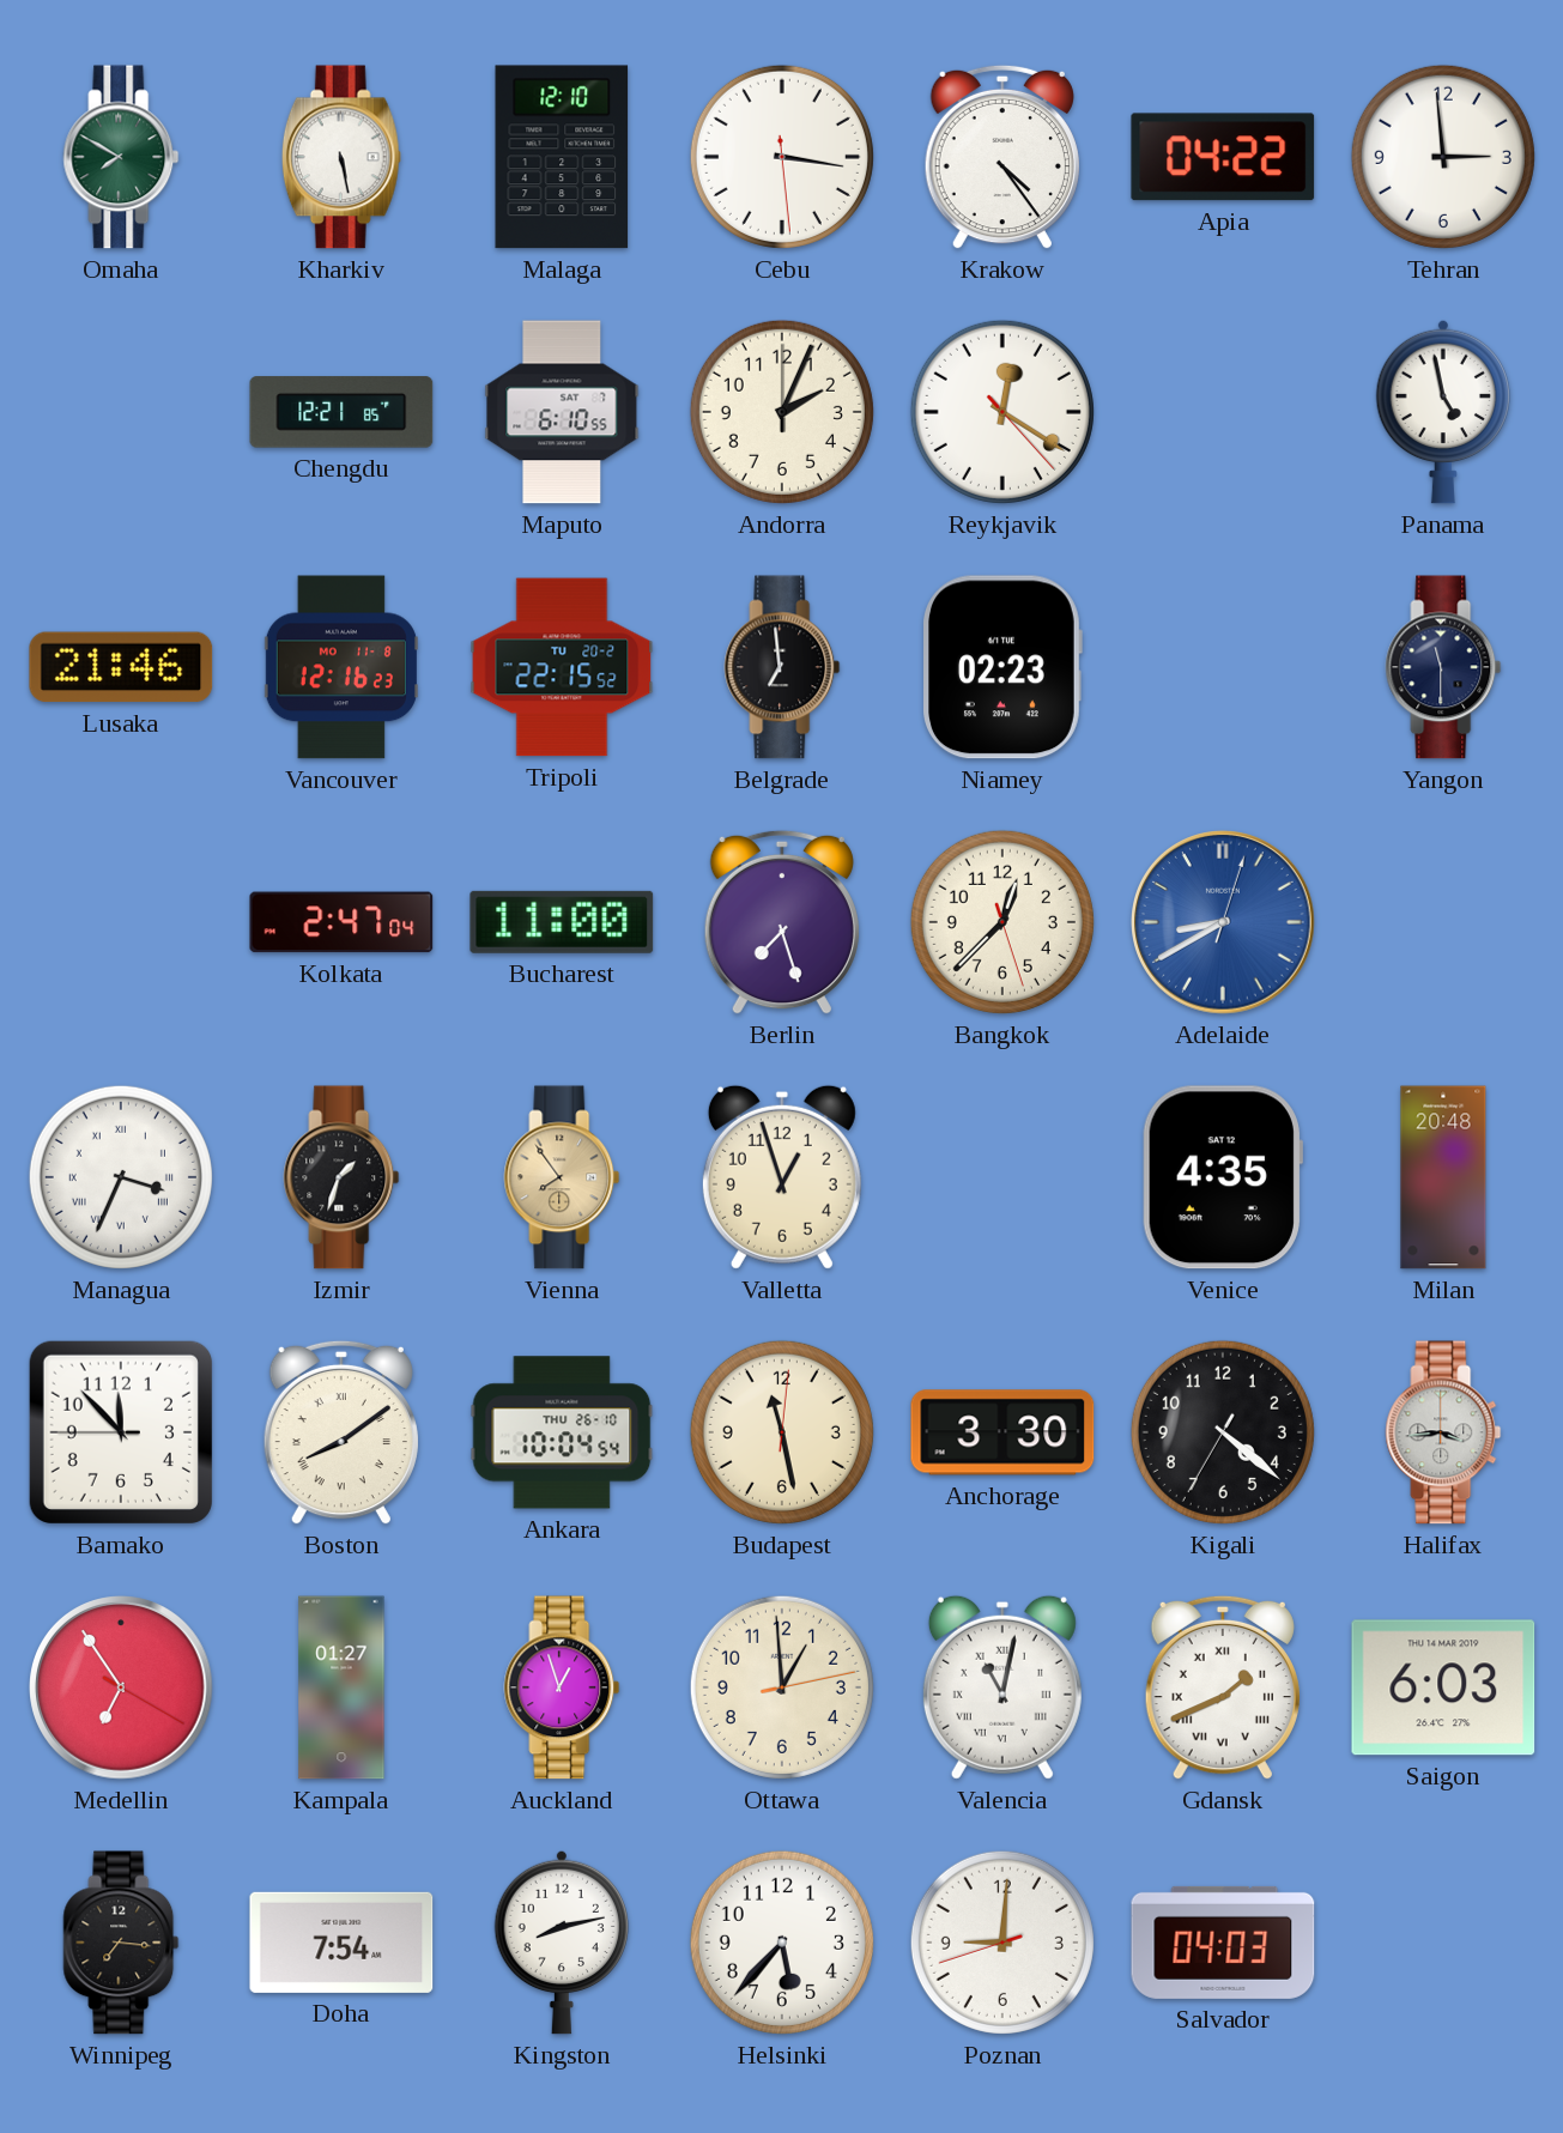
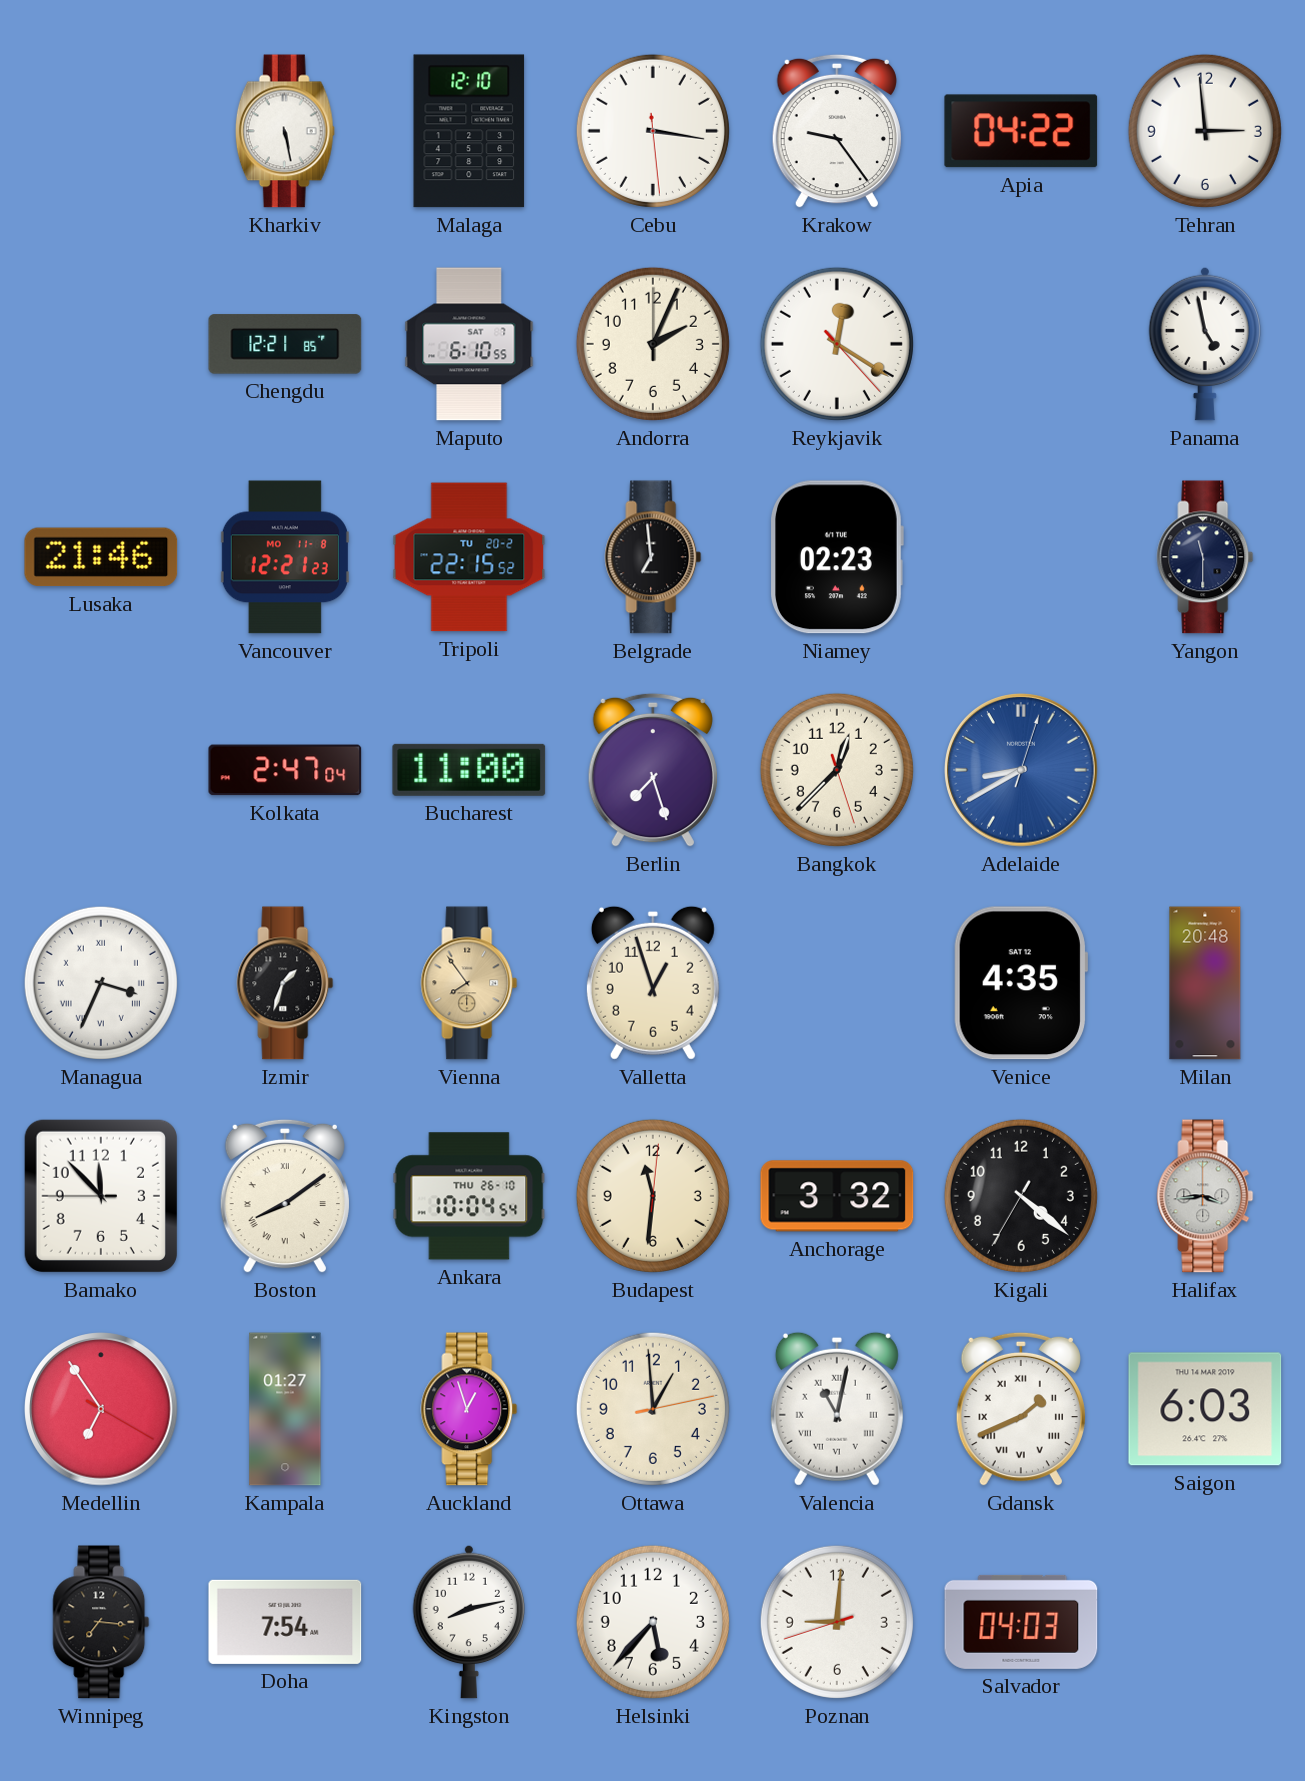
Omaha: 7:50 -> none (121, 157)
Krakow: 4:24 -> 9:24 (837, 131)
Vancouver: 12:16 -> 12:21 (285, 557)
Budapest: 11:28 -> 11:31 (653, 1196)
Anchorage: 3:30 -> 3:32 (837, 1196)
